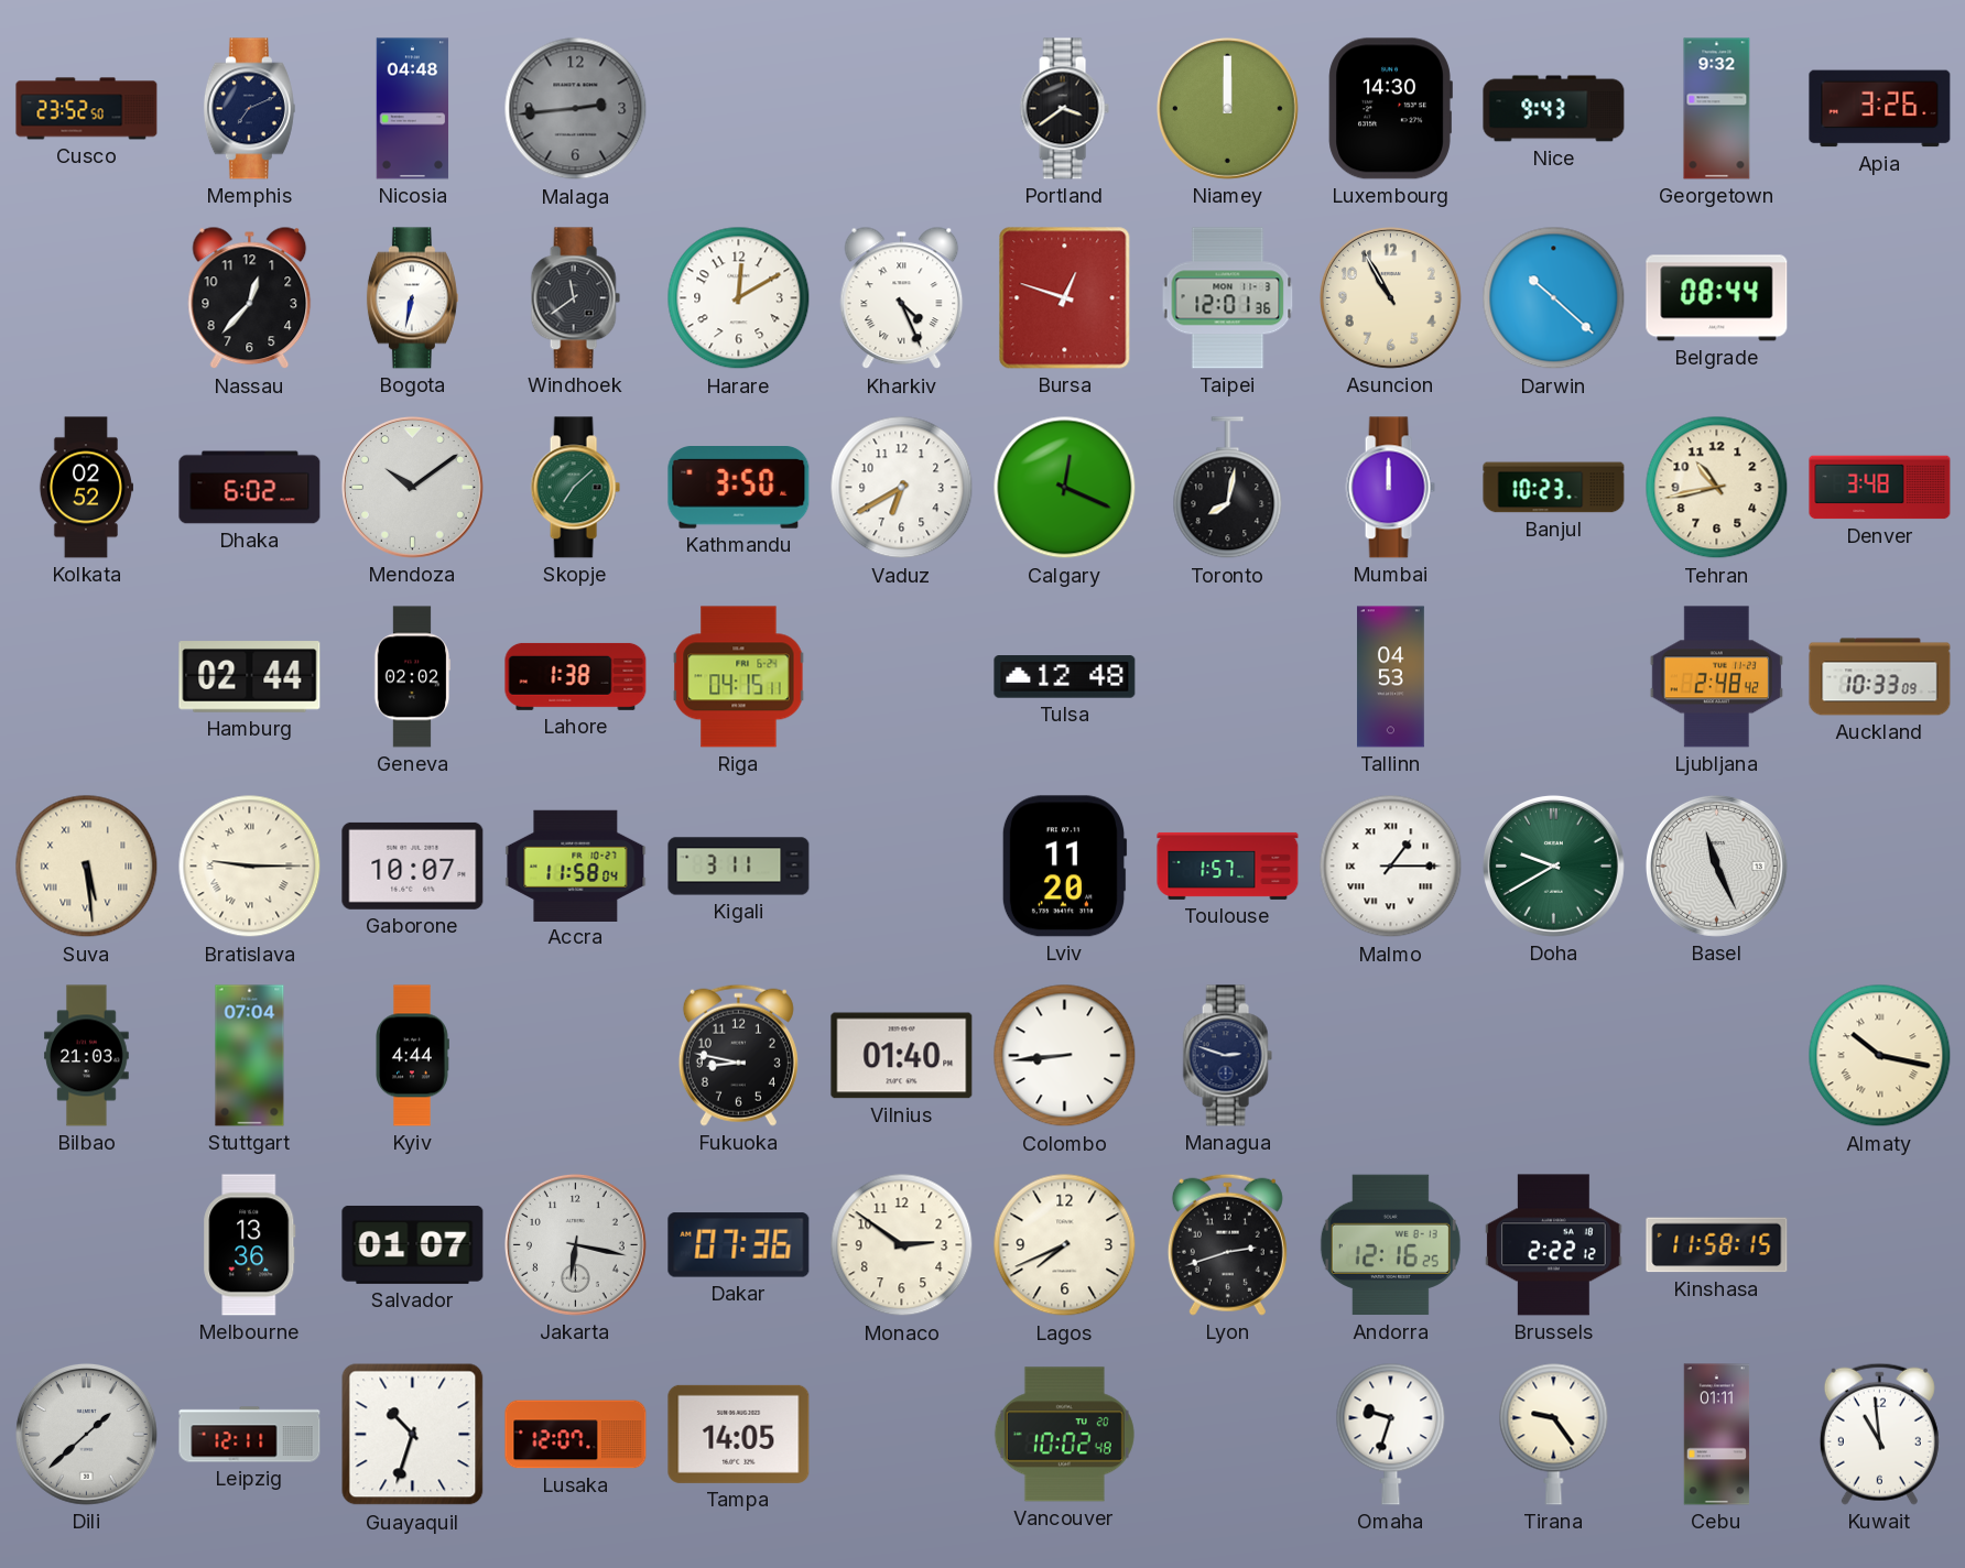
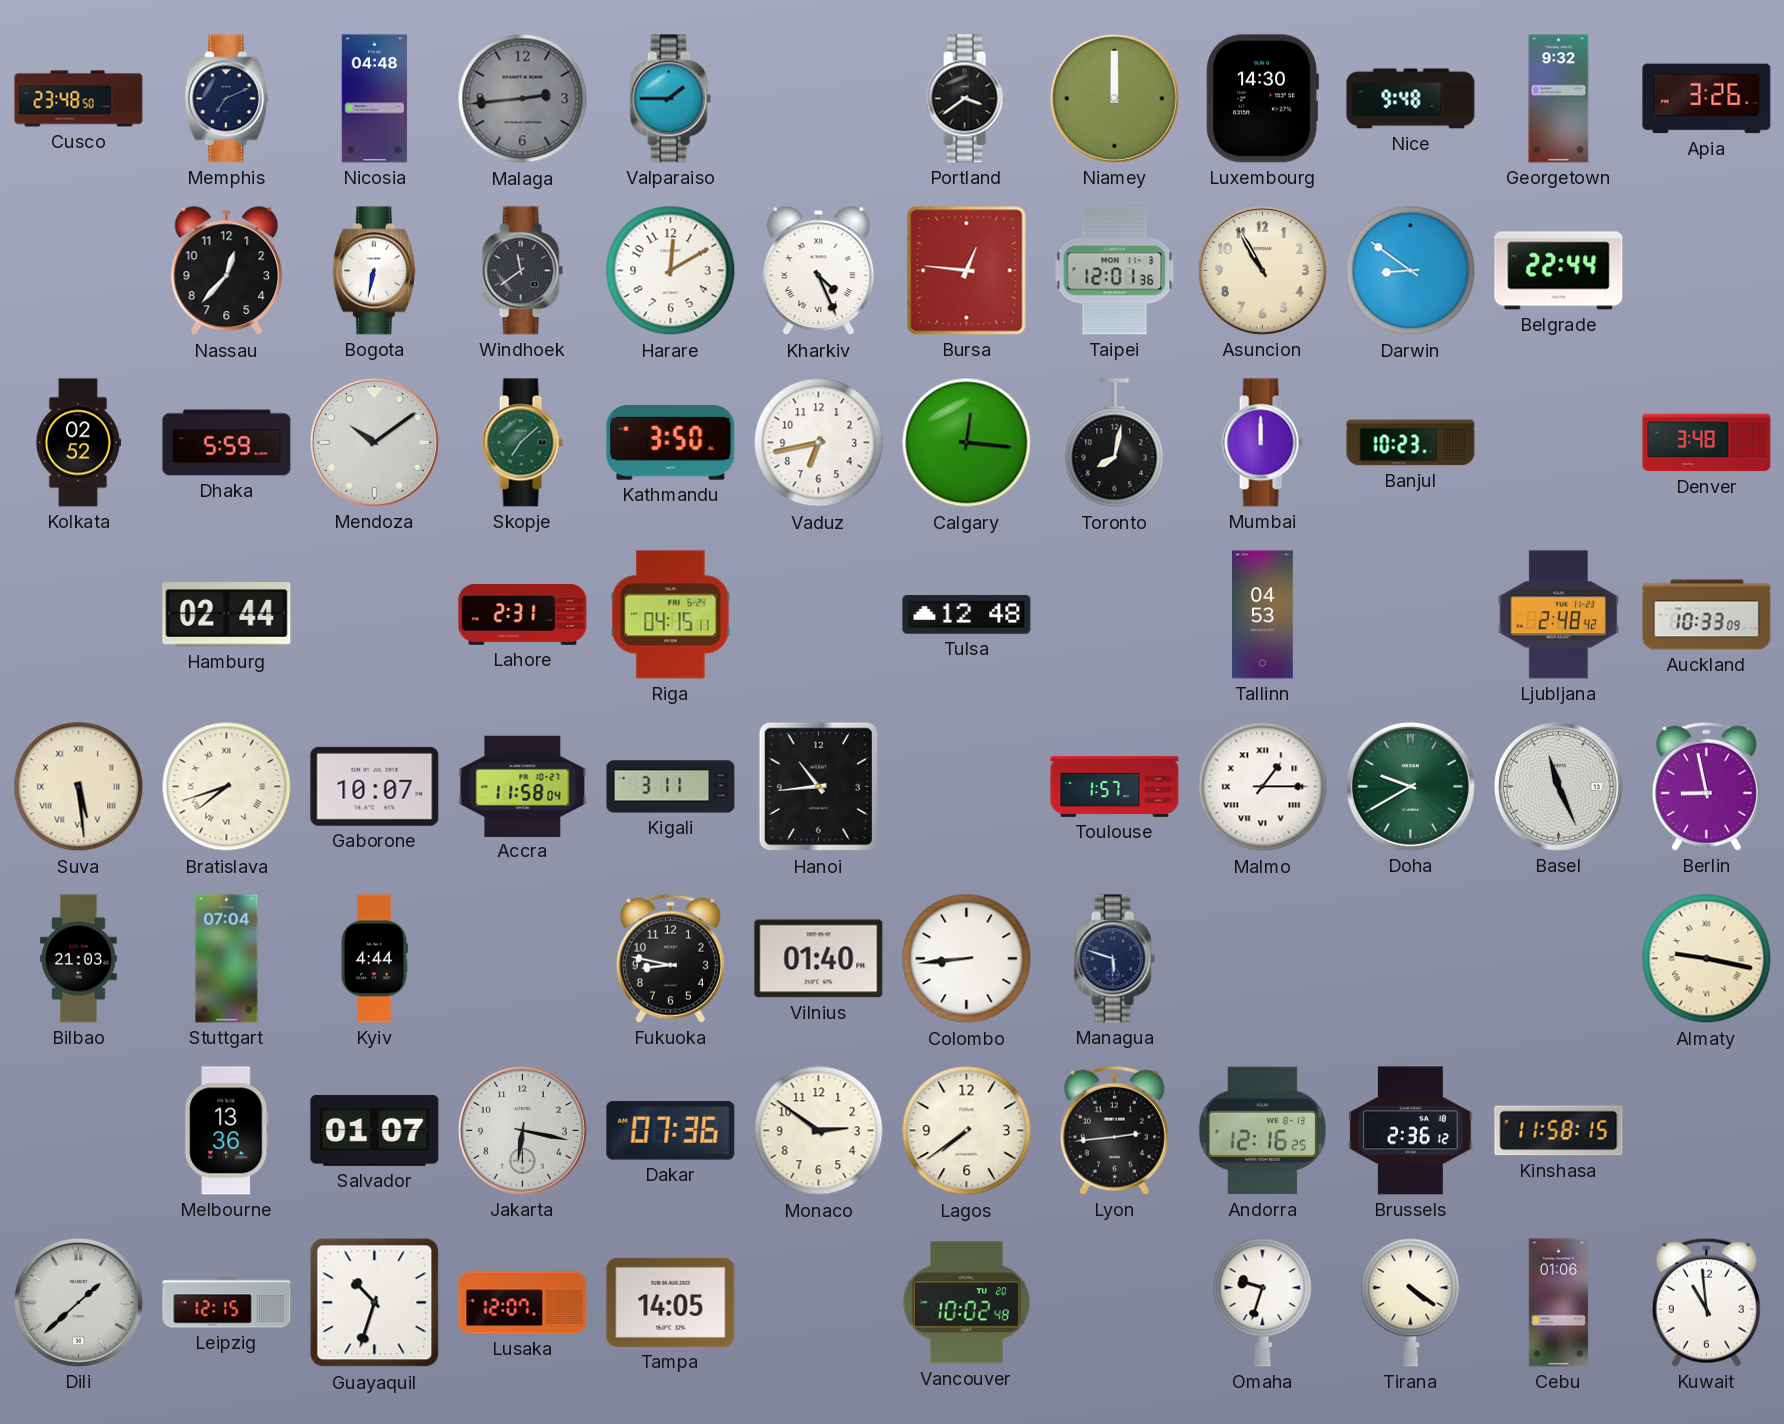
Cusco: 23:52 -> 23:48 (79, 99)
Valparaiso: none -> 1:45 (670, 99)
Nice: 9:43 -> 9:48 (1411, 99)
Bursa: 12:48 -> 12:46 (967, 271)
Darwin: 10:22 -> 8:51 (1411, 271)
Belgrade: 08:44 -> 22:44 (1559, 271)
Dhaka: 6:02 -> 5:59 (227, 443)
Vaduz: 6:40 -> 6:43 (819, 443)
Calgary: 12:19 -> 12:16 (967, 443)
Tehran: 10:43 -> none (1717, 488)
Geneva: 02:02 -> none (412, 677)
Lahore: 1:38 -> 2:31 (523, 614)
Bratislava: 9:15 -> 7:42 (227, 787)
Hanoi: none -> 10:44 (819, 787)
Lviv: 11:20 -> none (1064, 867)
Berlin: none -> 8:58 (1706, 786)
Managua: 2:48 -> 5:48 (1114, 959)
Almaty: 10:17 -> 9:17 (1707, 959)
Lagos: 7:41 -> 7:39 (967, 1131)
Lyon: 2:42 -> 2:44 (1114, 1130)
Brussels: 2:22 -> 2:36 (1411, 1131)
Leipzig: 12:11 -> 12:15 (227, 1303)
Tirana: 9:24 -> 4:21 (1411, 1302)
Cebu: 01:11 -> 01:06 (1559, 1303)
